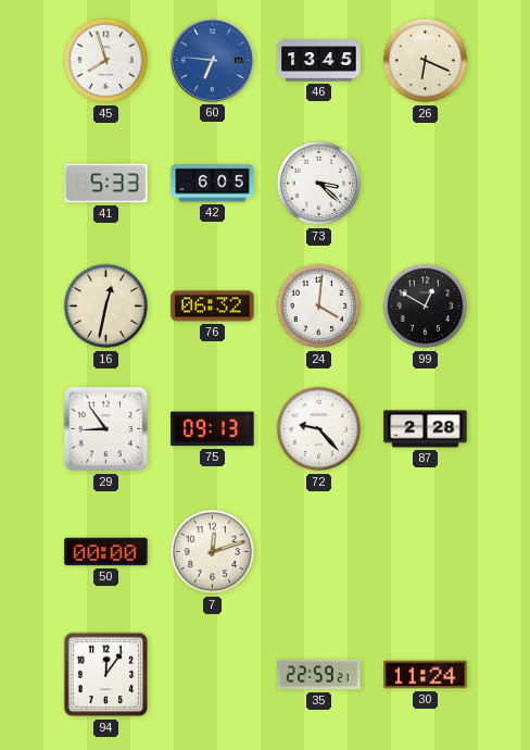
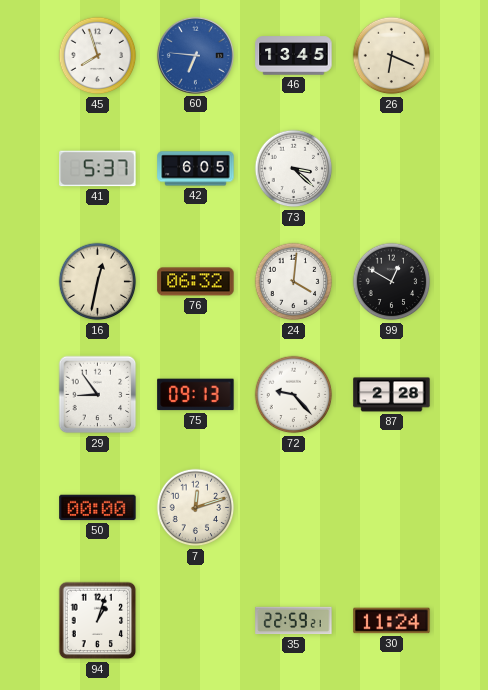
41: 5:33 -> 5:37 (98, 169)
94: 12:06 -> 1:03 (98, 621)
